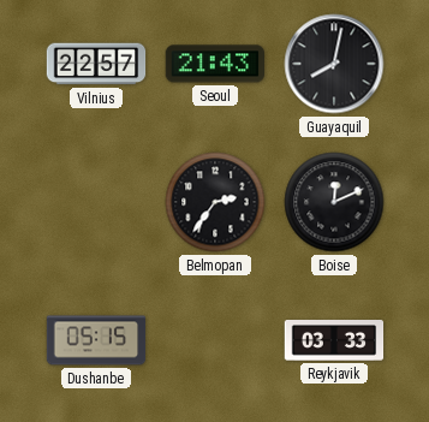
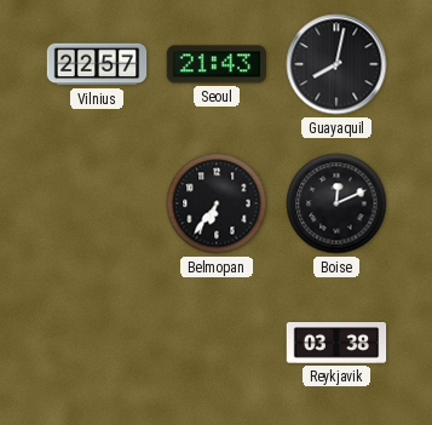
Belmopan: 2:36 -> 6:36 (217, 203)
Dushanbe: 05:15 -> none (96, 340)
Reykjavik: 03:33 -> 03:38 (336, 344)
